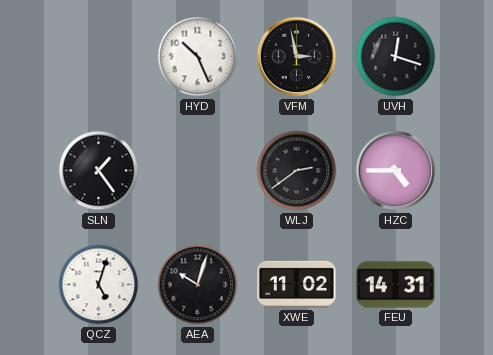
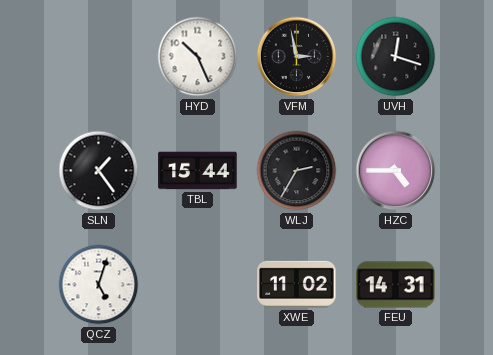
TBL: none -> 15:44 (198, 171)
WLJ: 2:39 -> 2:35 (297, 171)
AEA: 10:03 -> none (198, 285)
